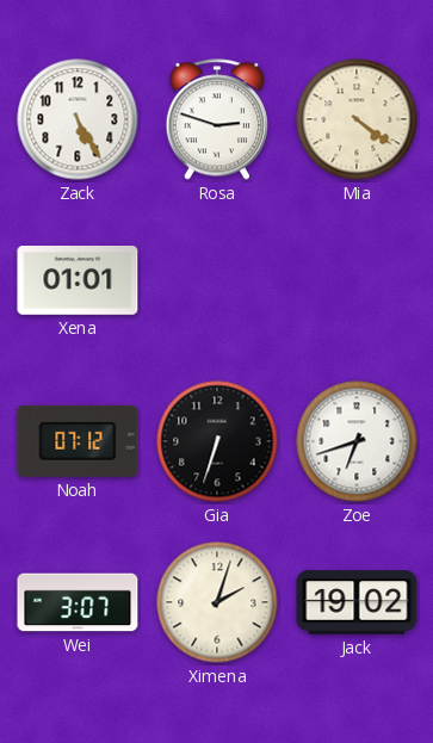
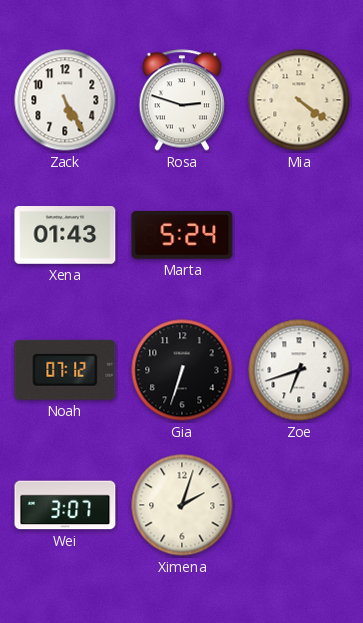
Xena: 01:01 -> 01:43 (65, 236)
Marta: none -> 5:24 (182, 235)
Jack: 19:02 -> none (357, 602)
